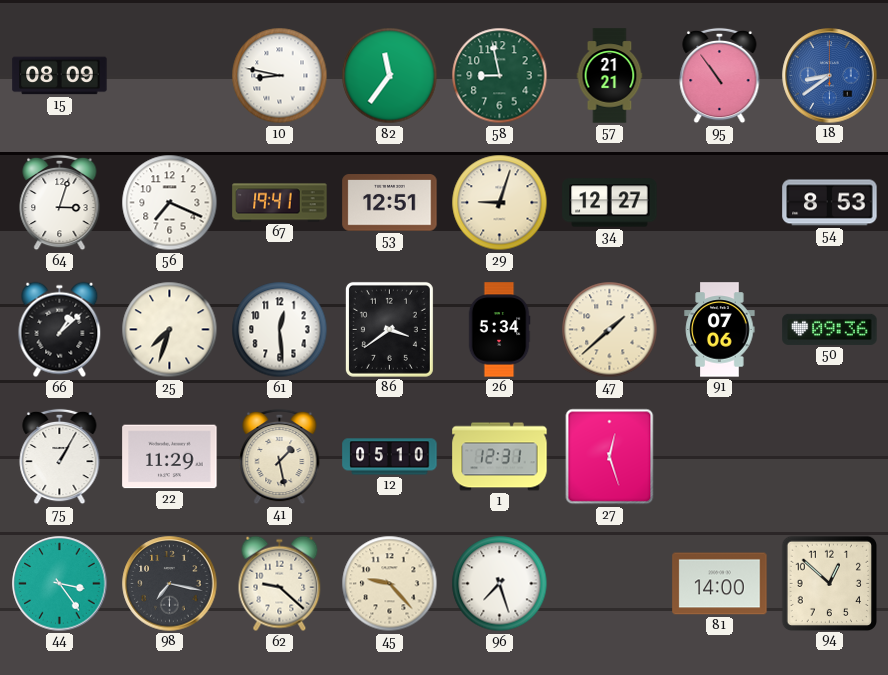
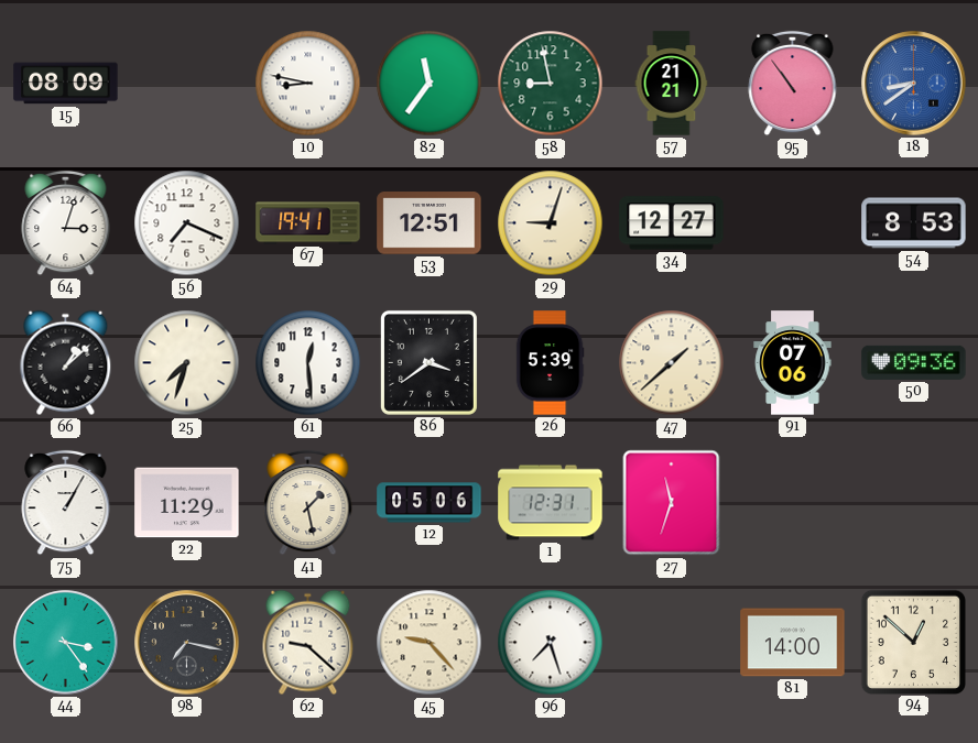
26: 5:34 -> 5:39 (550, 363)
12: 05:10 -> 05:06 (430, 503)
27: 12:27 -> 11:33 (672, 503)
